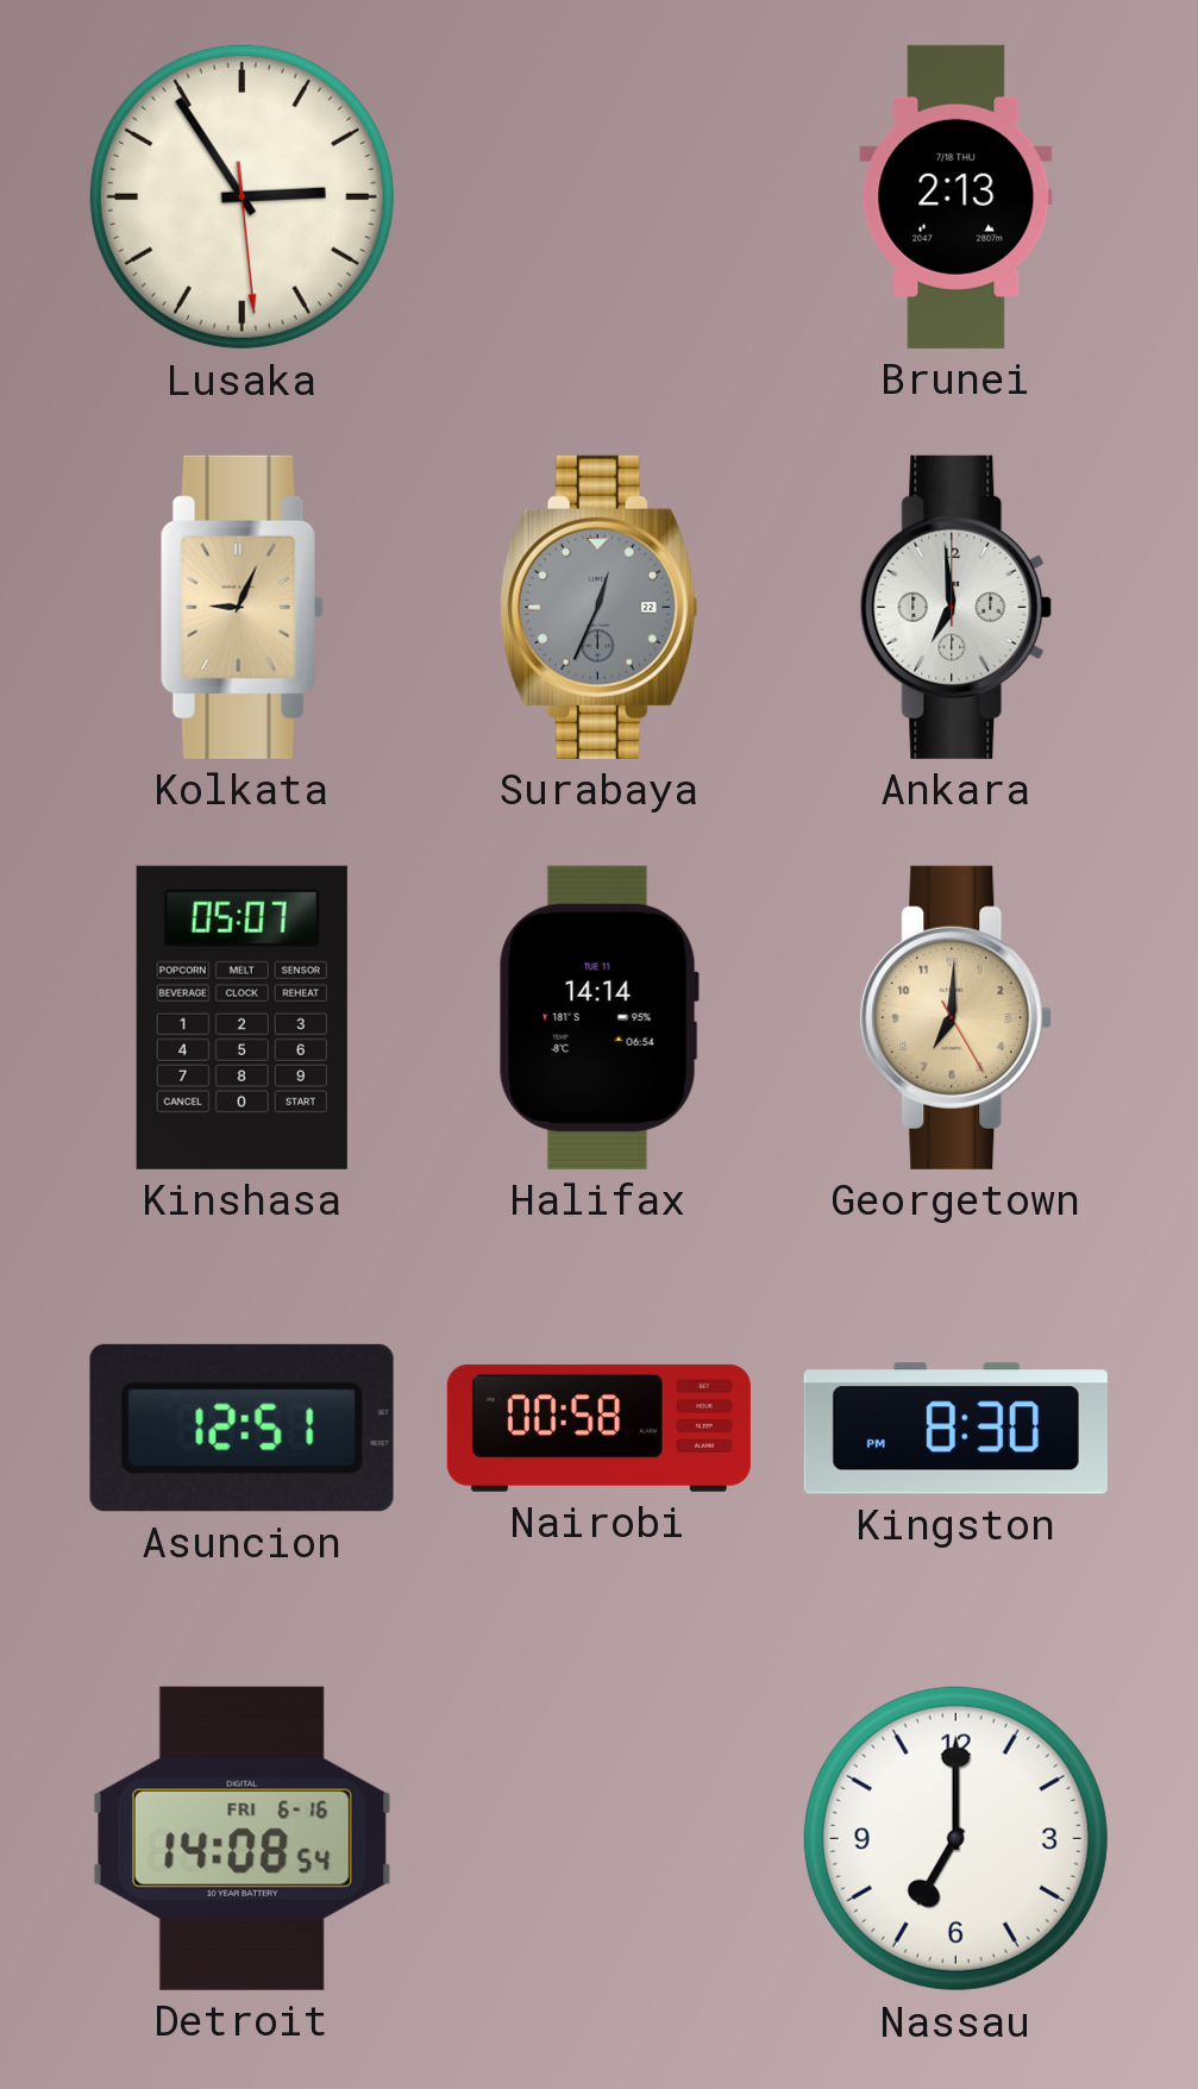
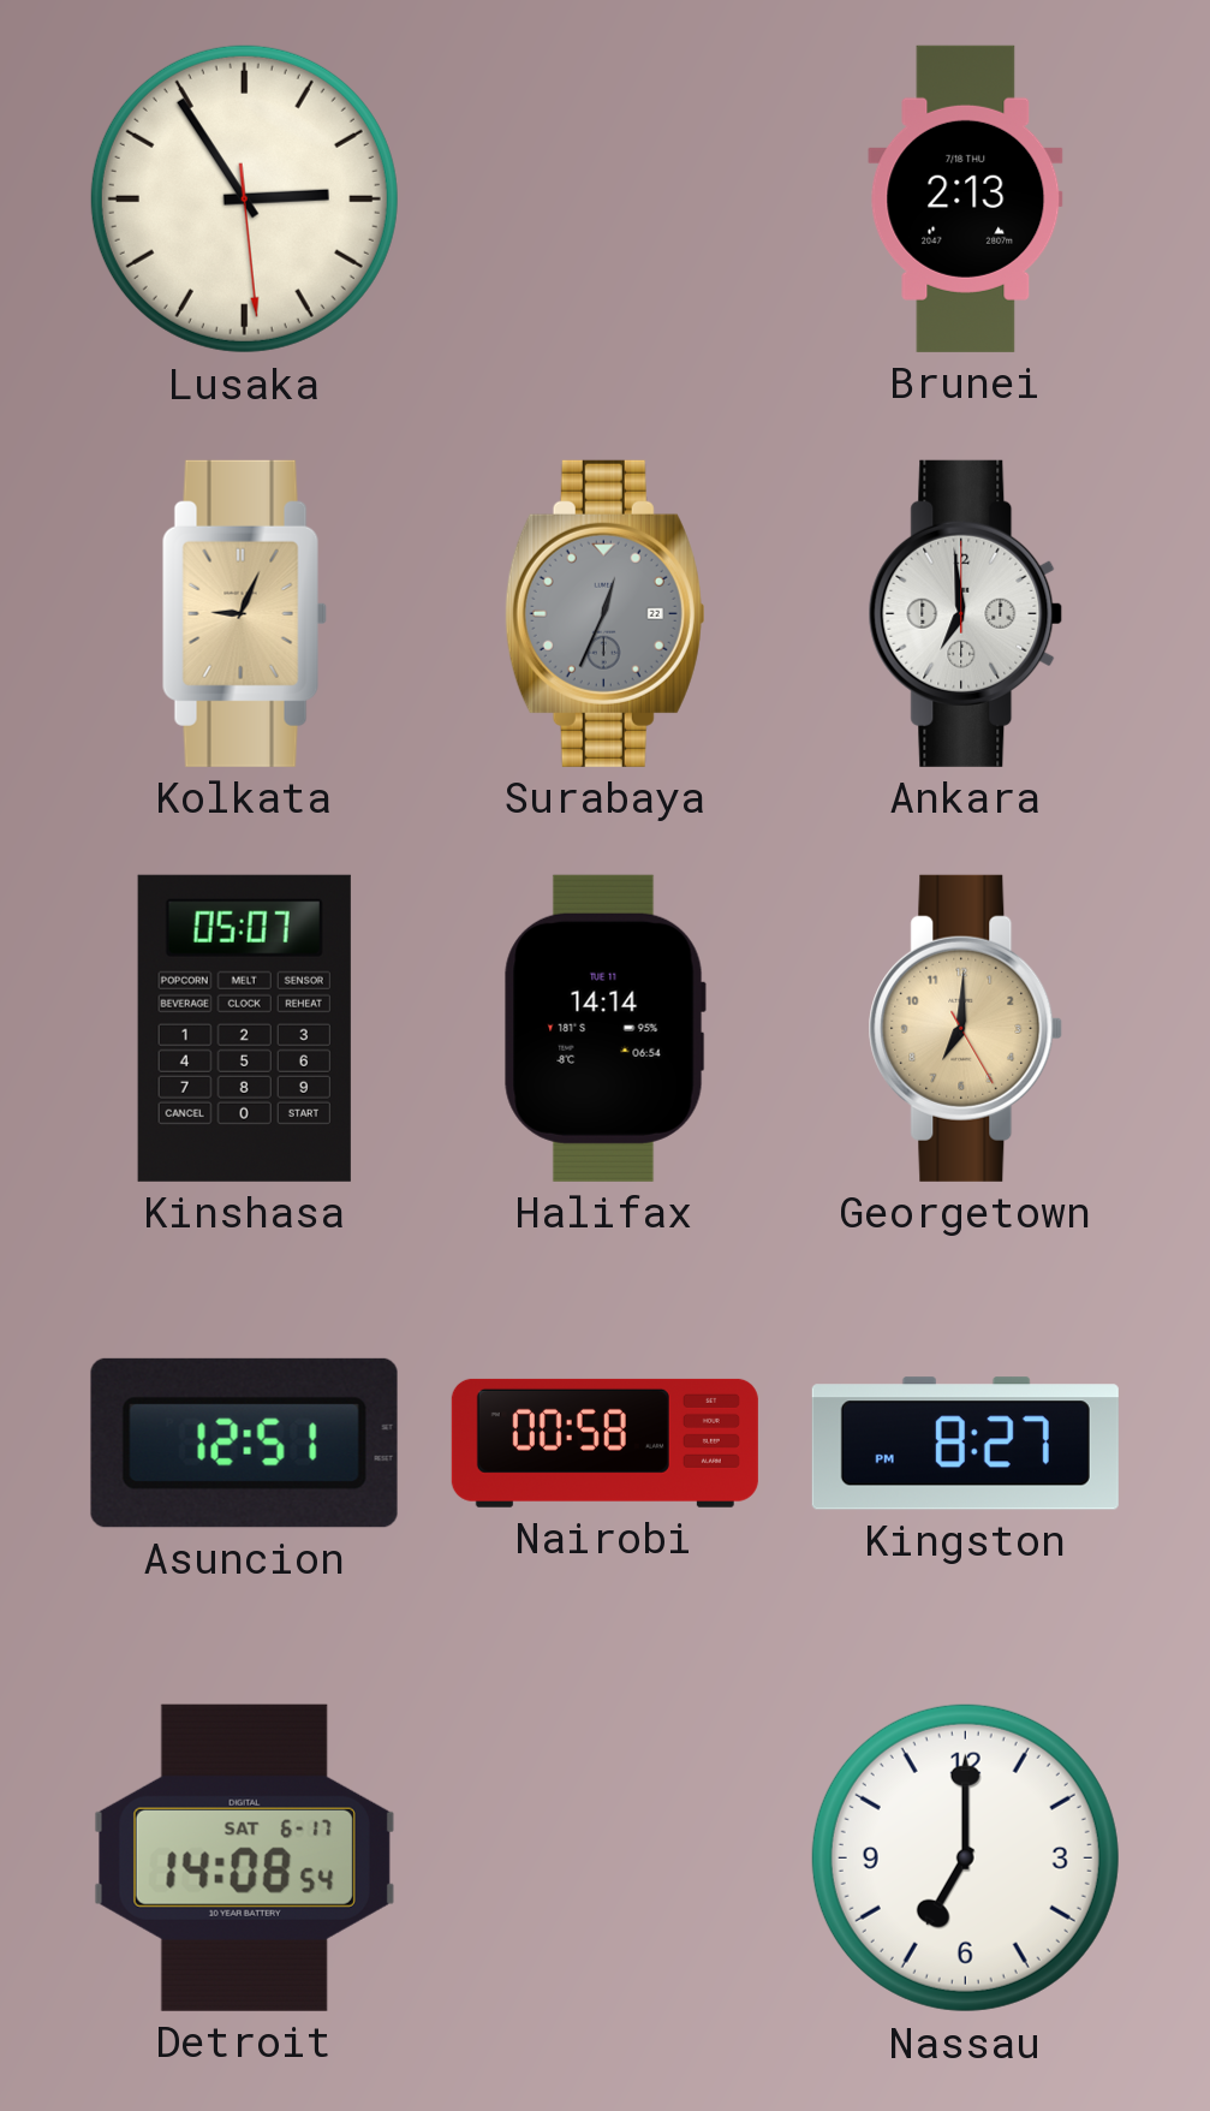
Kingston: 8:30 -> 8:27 (965, 1444)
Detroit date: FRI 6-16 -> SAT 6-17 (244, 1857)
